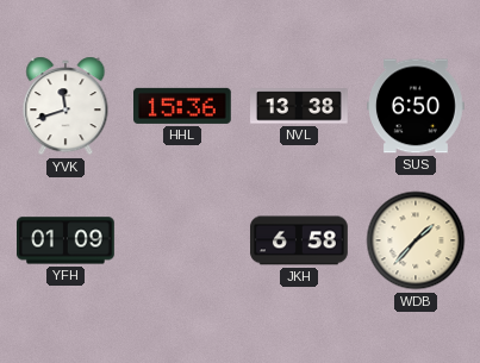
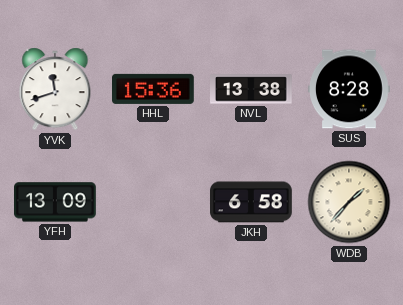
SUS: 6:50 -> 8:28 (350, 89)
YFH: 01:09 -> 13:09 (56, 202)
